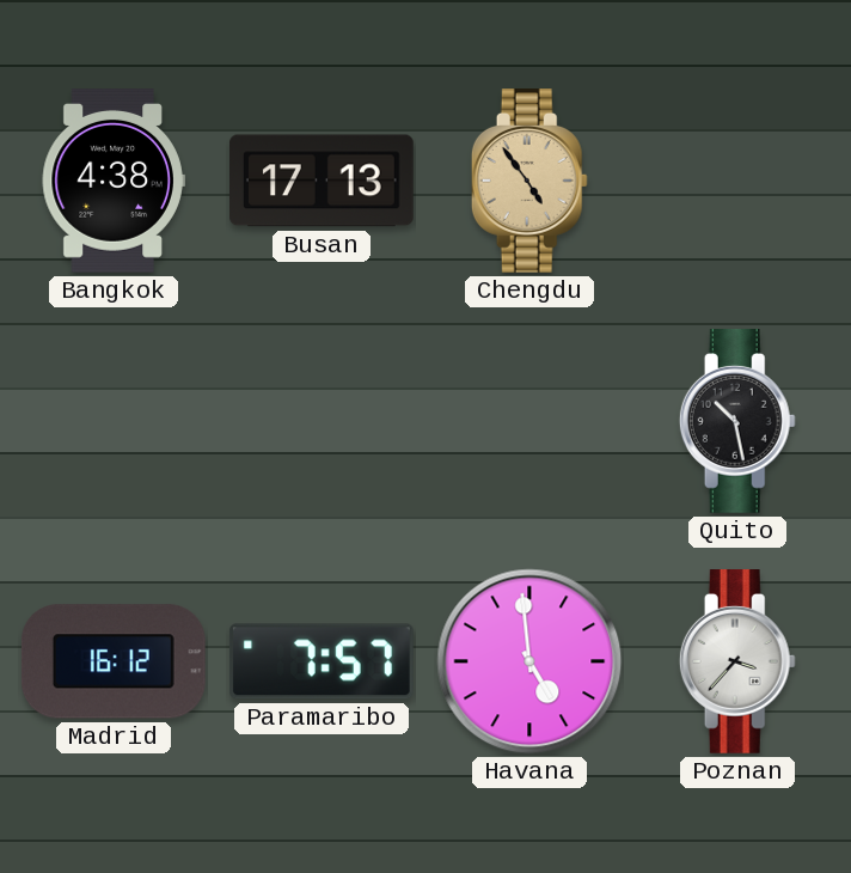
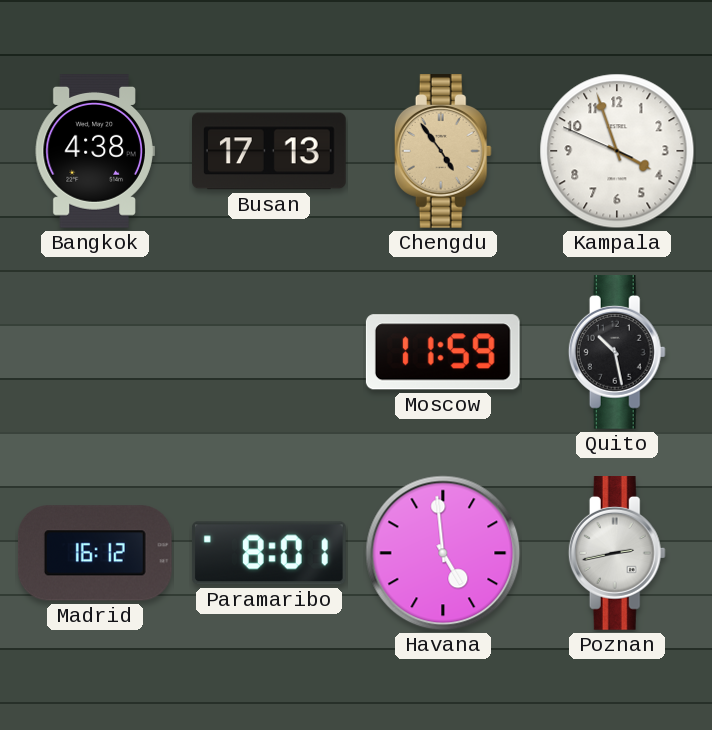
Kampala: none -> 3:56 (617, 151)
Moscow: none -> 11:59 (443, 352)
Paramaribo: 7:57 -> 8:01 (269, 553)
Poznan: 3:37 -> 2:43 (617, 554)
